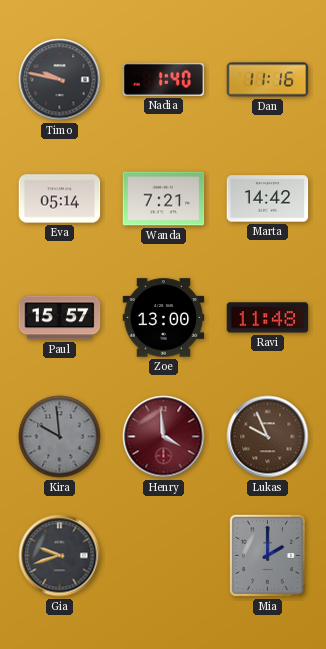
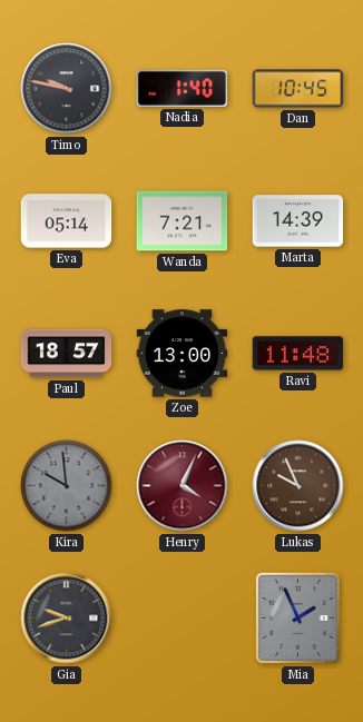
Dan: 11:16 -> 10:45 (298, 89)
Marta: 14:42 -> 14:39 (298, 221)
Paul: 15:57 -> 18:57 (67, 354)
Henry: 3:59 -> 4:04 (183, 486)
Mia: 2:00 -> 1:56 (297, 617)
